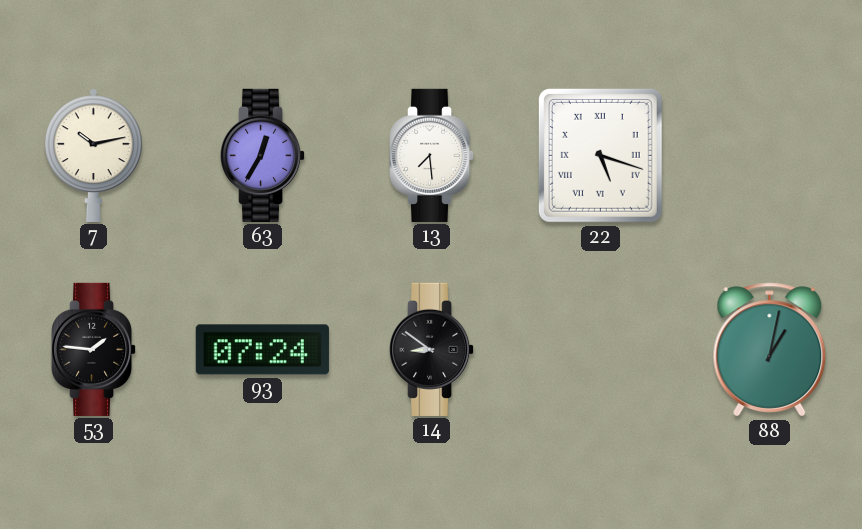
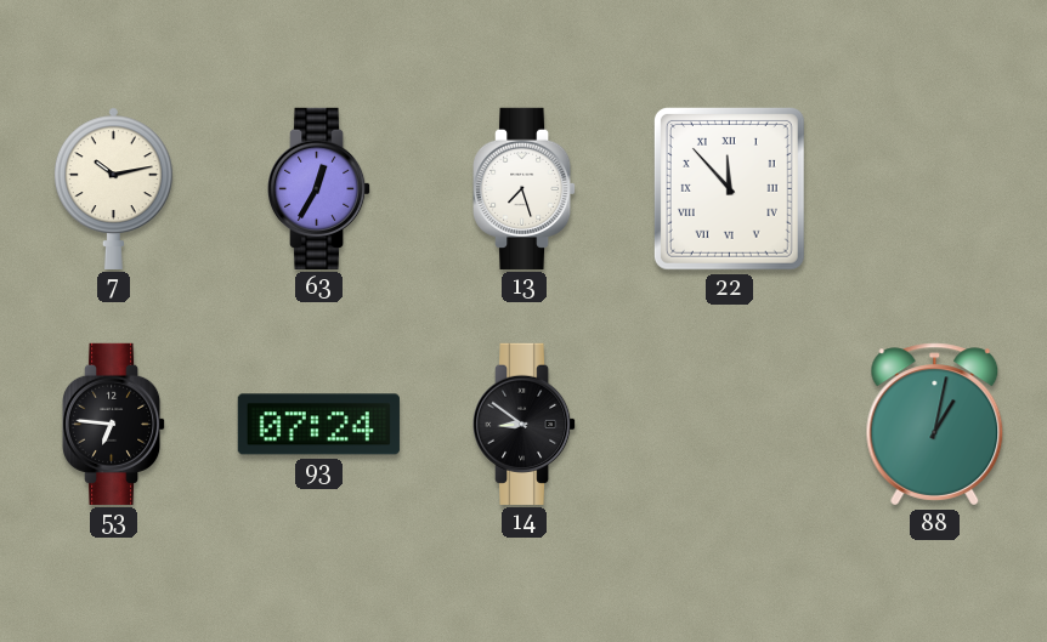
13: 7:29 -> 7:27 (526, 188)
22: 5:18 -> 11:53 (729, 188)
53: 1:46 -> 6:46 (115, 424)
